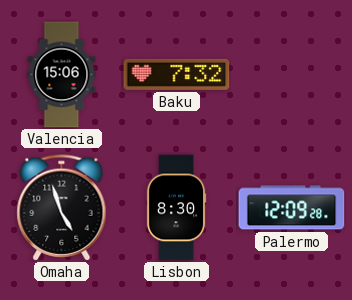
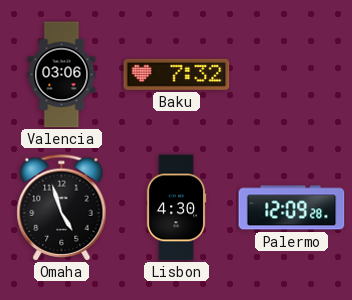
Valencia: 15:06 -> 03:06 (62, 75)
Lisbon: 8:30 -> 4:30 (176, 208)
